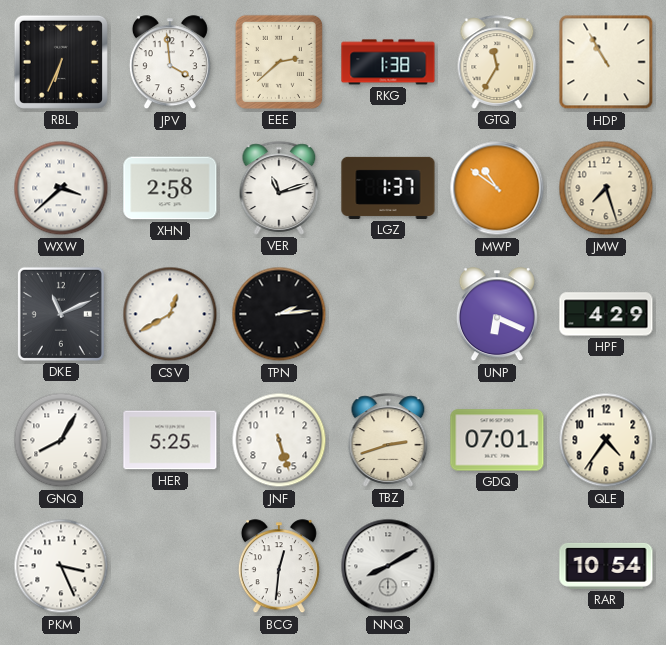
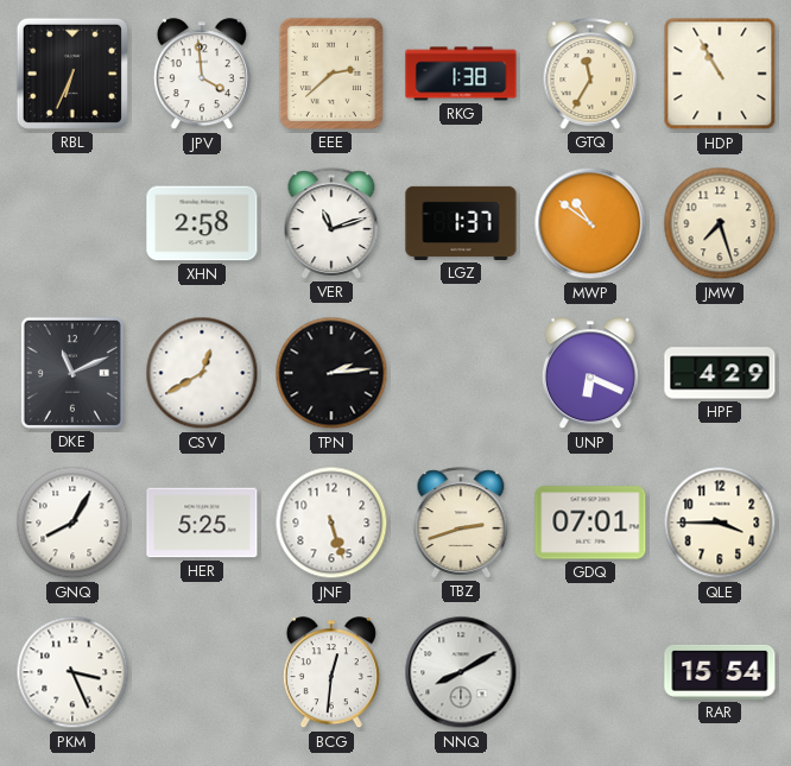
WXW: 3:38 -> none (61, 188)
QLE: 4:36 -> 3:45 (720, 523)
RAR: 10:54 -> 15:54 (720, 672)
